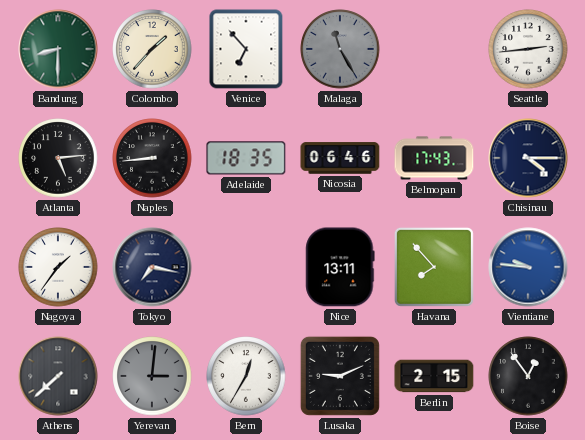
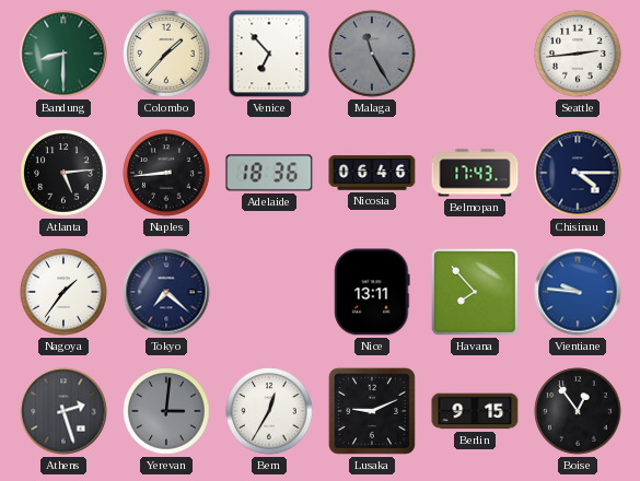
Adelaide: 18:35 -> 18:36 (269, 173)
Tokyo: 7:17 -> 7:22 (166, 292)
Athens: 7:38 -> 2:27 (63, 411)
Berlin: 2:15 -> 9:15 (475, 411)
